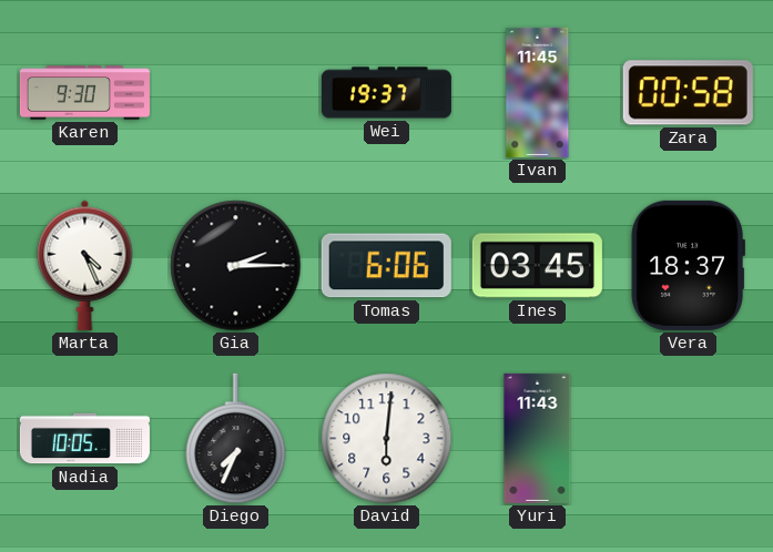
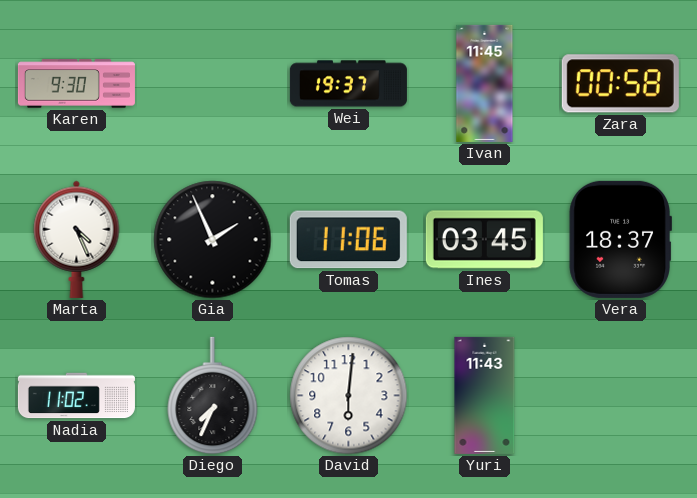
Gia: 2:15 -> 1:56 (213, 240)
Tomas: 6:06 -> 11:06 (348, 240)
Nadia: 10:05 -> 11:02 (76, 396)
